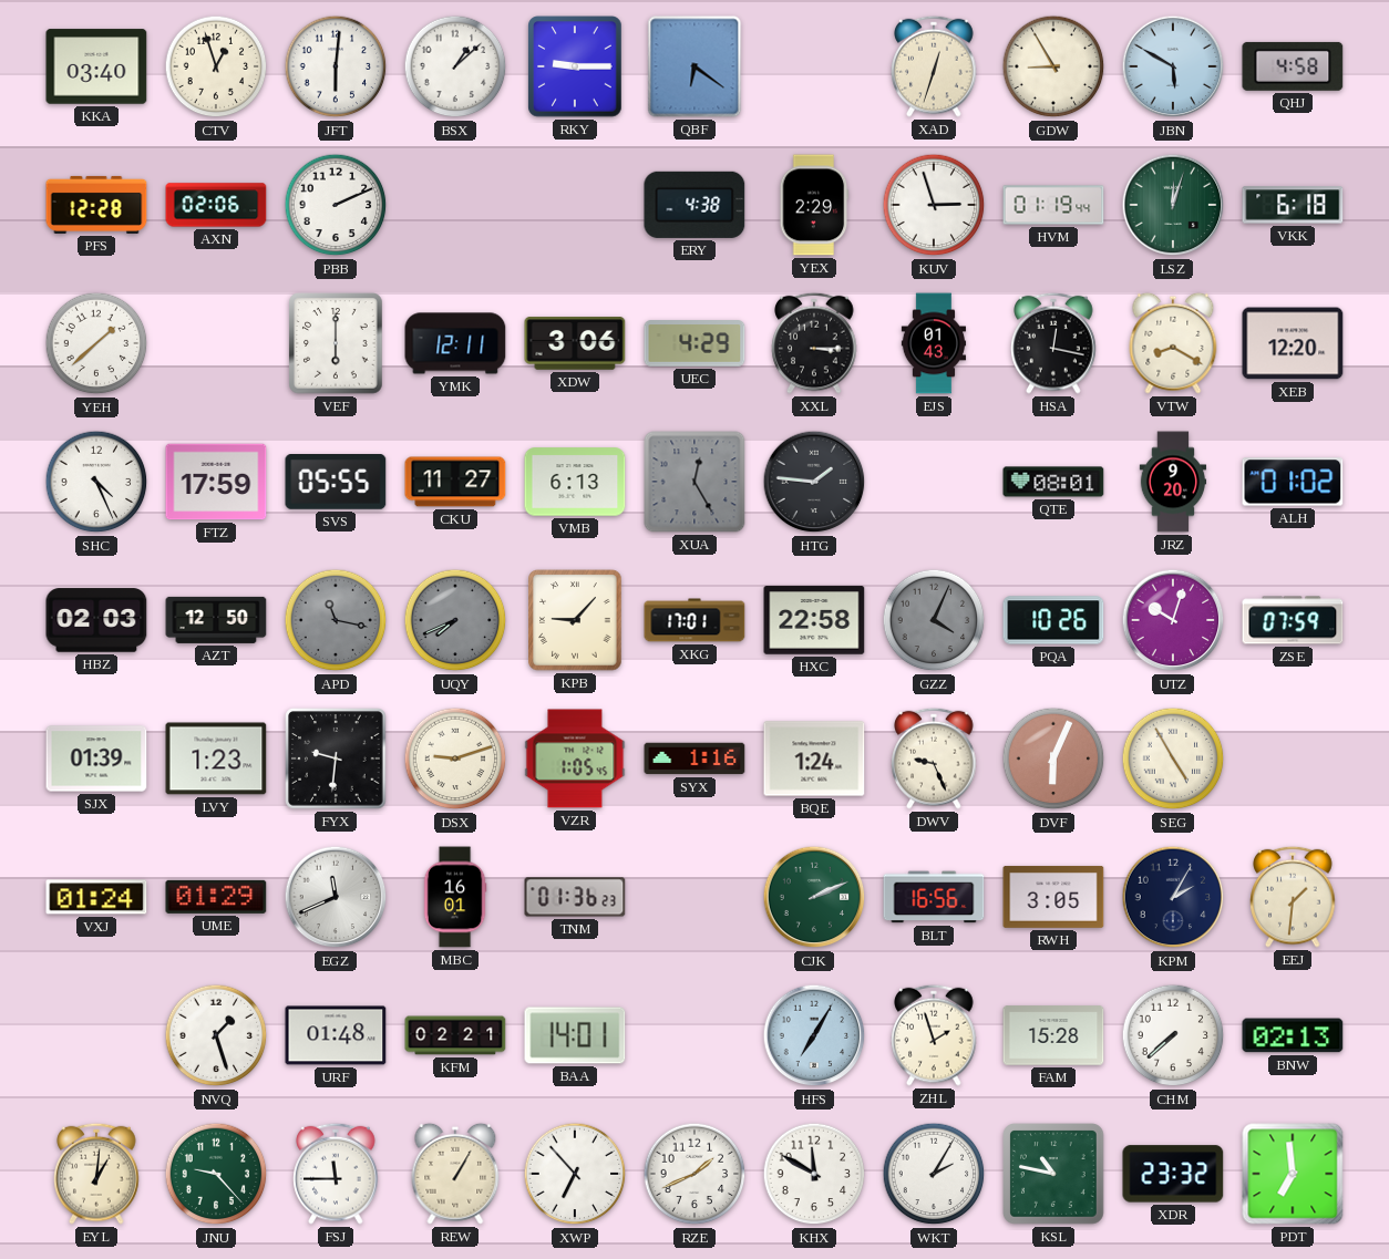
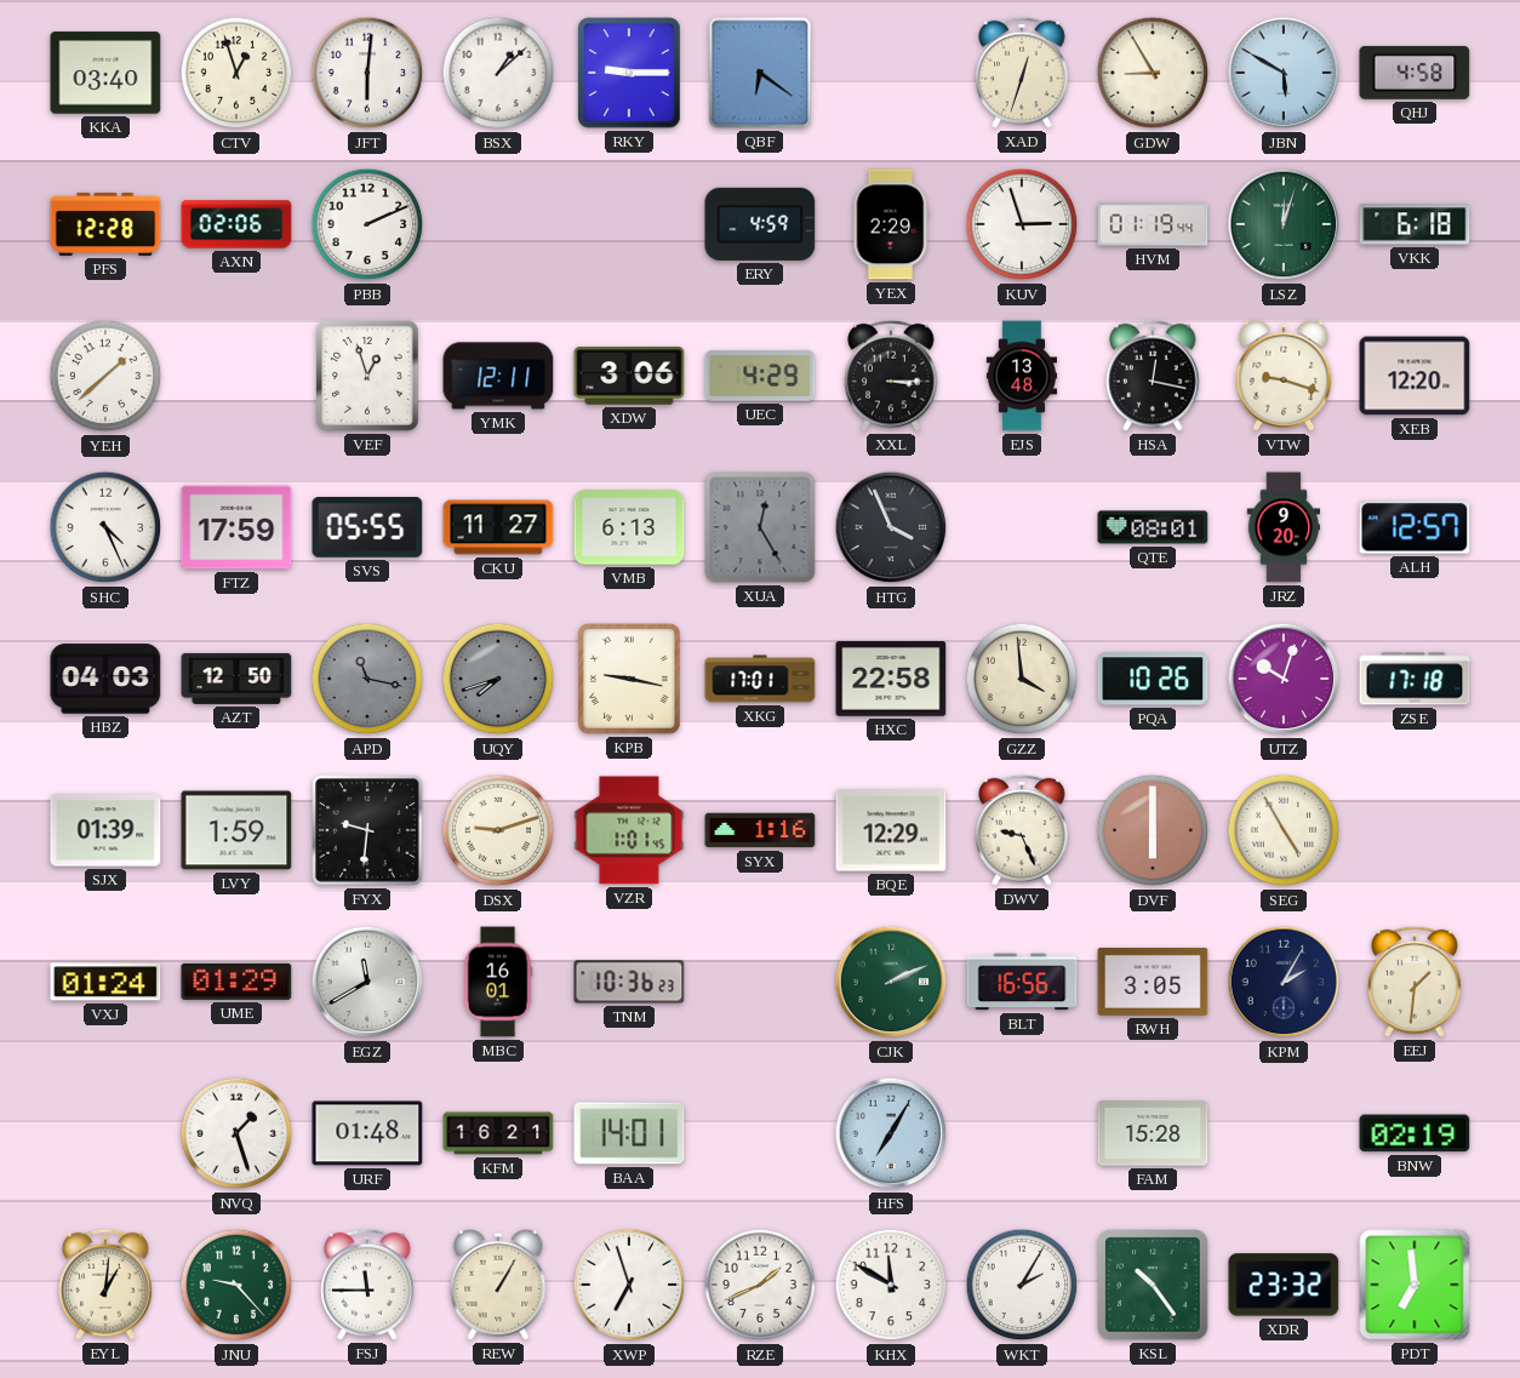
ERY: 4:38 -> 4:59 (760, 224)
VEF: 6:00 -> 12:57 (367, 376)
EJS: 01:43 -> 13:48 (1022, 376)
VTW: 8:20 -> 9:18 (1284, 376)
HTG: 1:46 -> 3:56 (891, 527)
ALH: 01:02 -> 12:57 (1415, 527)
HBZ: 02:03 -> 04:03 (105, 679)
UQY: 7:41 -> 7:42 (498, 679)
KPB: 9:07 -> 9:17 (629, 679)
GZZ: 4:04 -> 3:59 (1022, 679)
GZZ dial: grey -> cream (1022, 679)
ZSE: 07:59 -> 17:18 (1415, 679)
LVY: 1:23 -> 1:59 (236, 830)
VZR: 1:05 -> 1:01 (629, 830)
BQE: 1:24 -> 12:29 (891, 830)
DVF: 6:04 -> 6:00 (1153, 830)
EGZ: 11:41 -> 11:40 (367, 982)
TNM: 01:36 -> 10:36 (629, 982)
KFM: 02:21 -> 16:21 (498, 1133)
ZHL: 1:57 -> none (934, 1035)
CHM: 7:38 -> none (1173, 1035)
BNW: 02:13 -> 02:19 (1415, 1133)
XWP: 6:53 -> 6:57 (629, 1285)
KSL: 10:47 -> 10:24 (1154, 1286)
